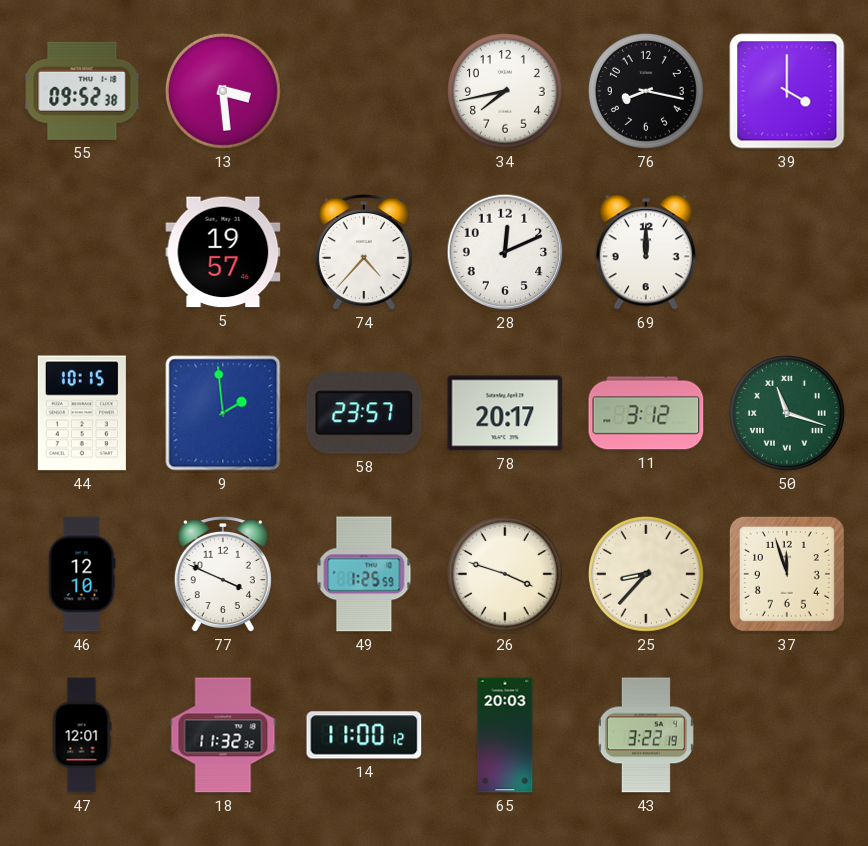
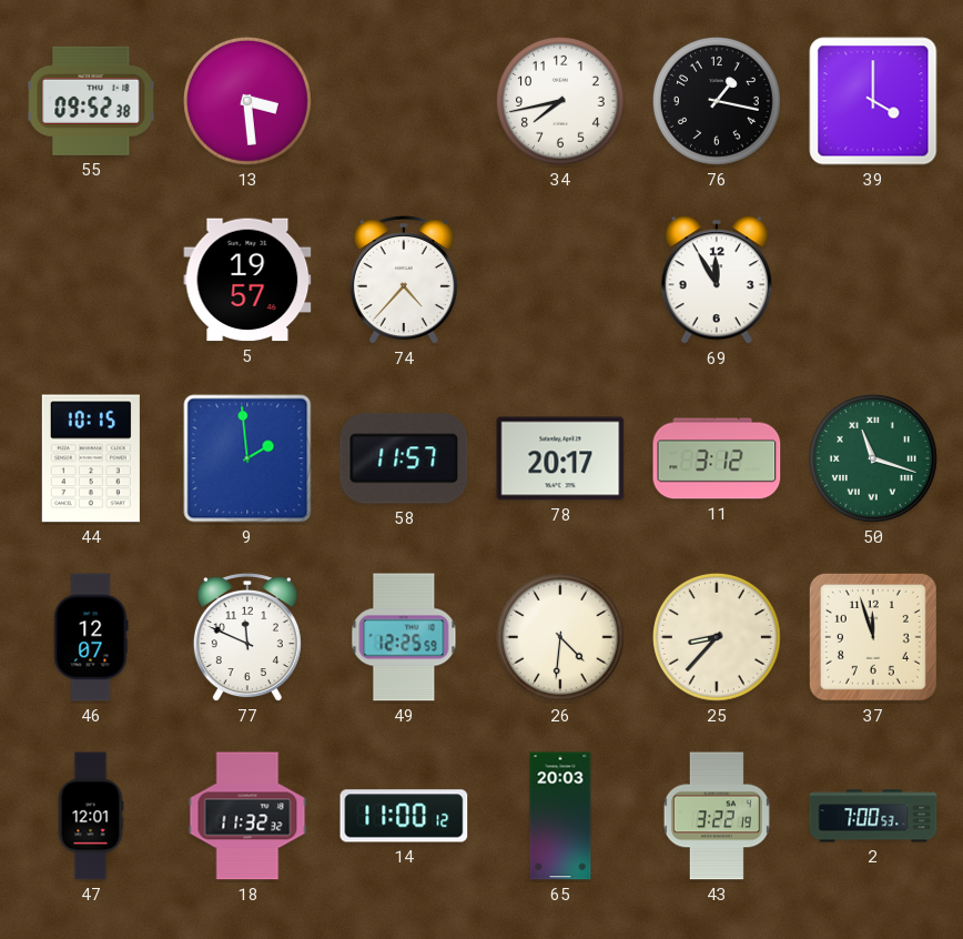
76: 8:17 -> 1:17 (717, 101)
28: 12:11 -> none (505, 252)
69: 12:00 -> 11:55 (717, 280)
58: 23:57 -> 11:57 (404, 458)
46: 12:10 -> 12:07 (91, 637)
77: 3:49 -> 11:49 (247, 638)
49: 1:25 -> 12:25 (404, 637)
26: 3:48 -> 4:31 (560, 637)
2: none -> 7:00 (873, 816)
